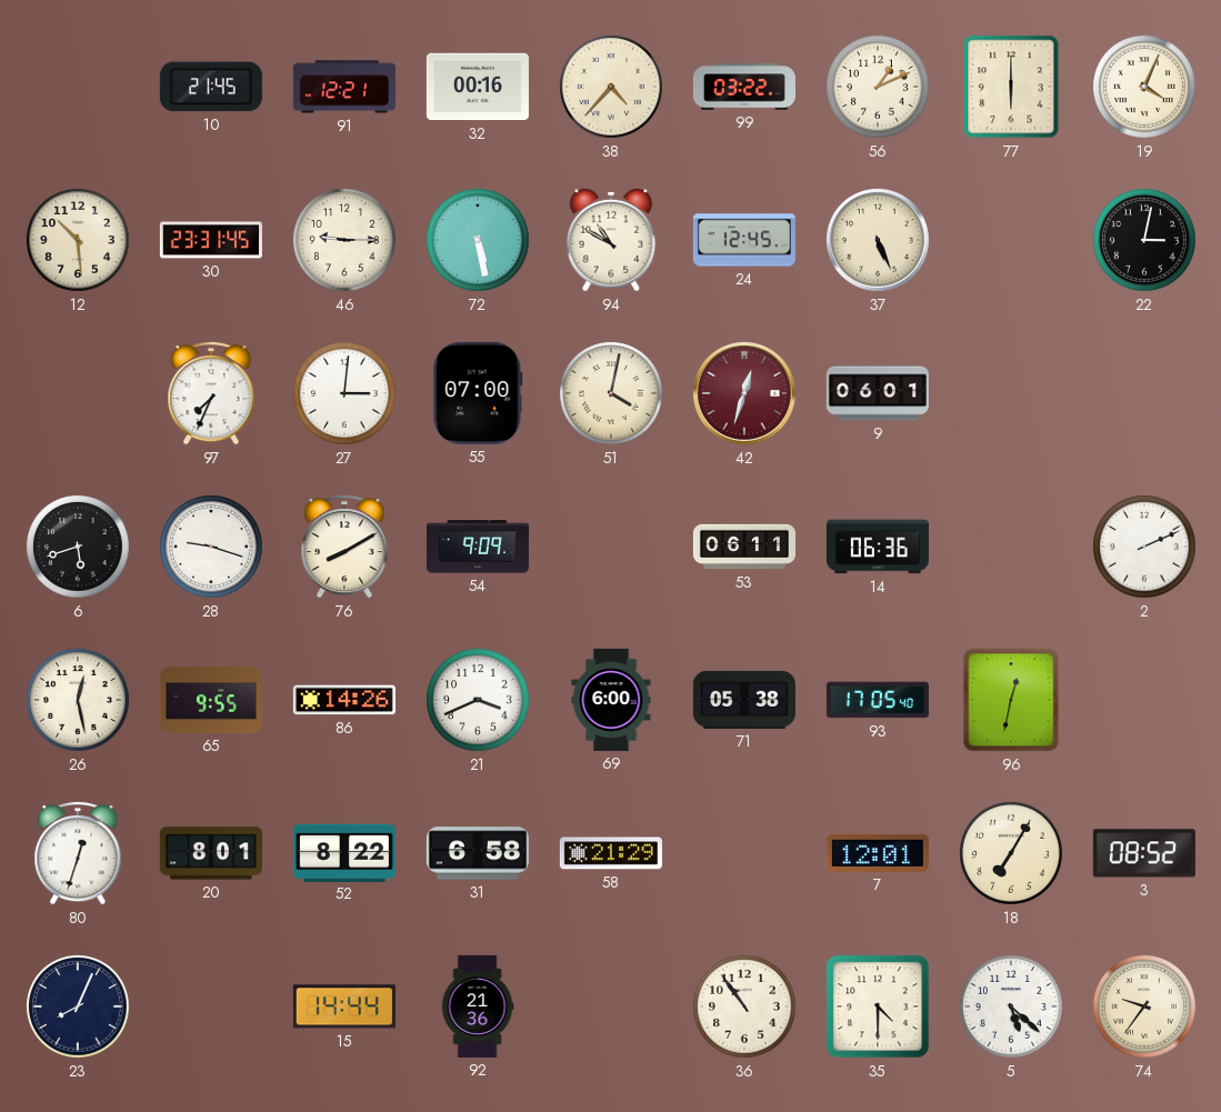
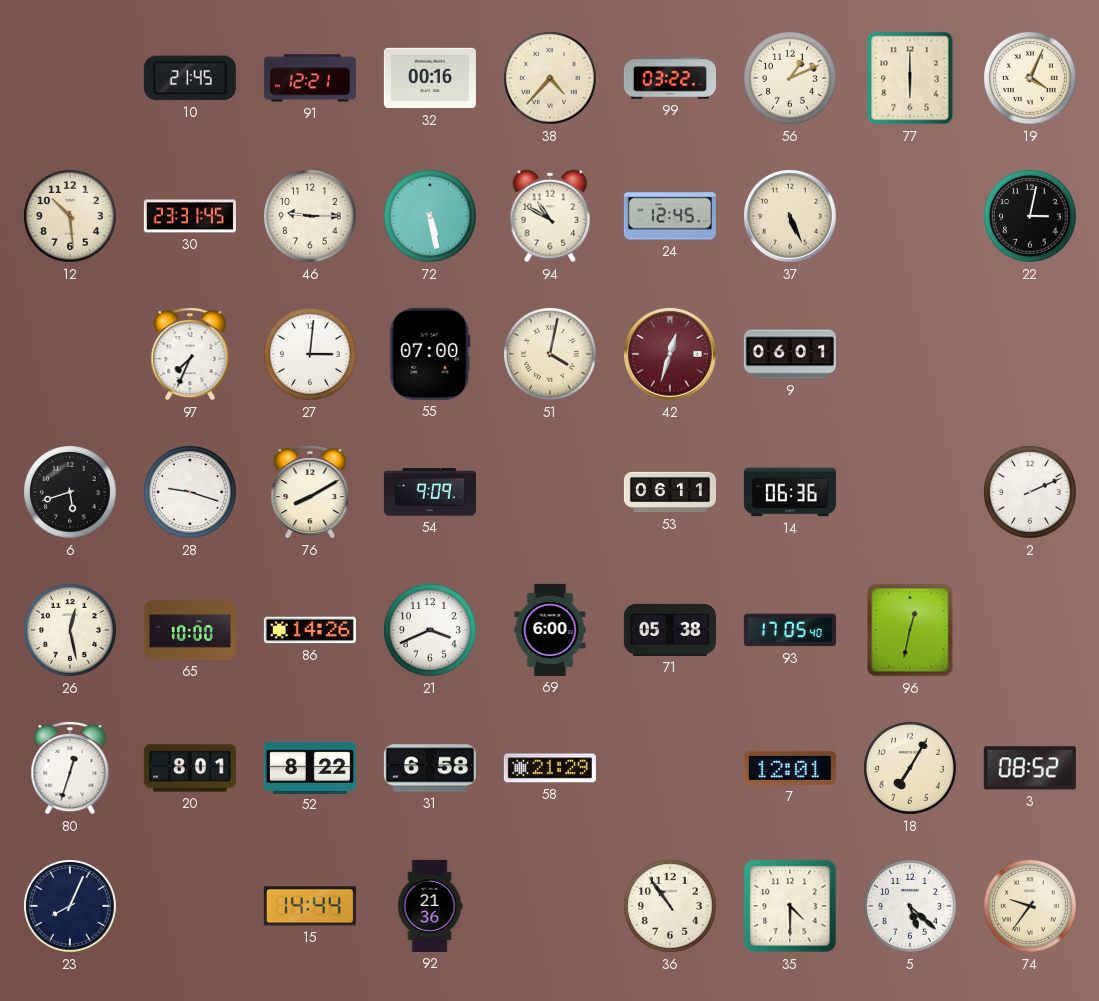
65: 9:55 -> 10:00 (190, 630)
